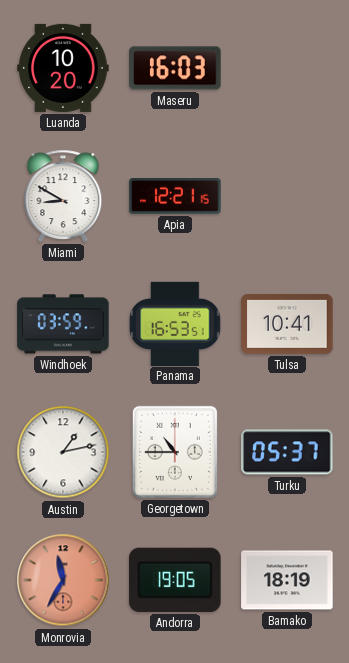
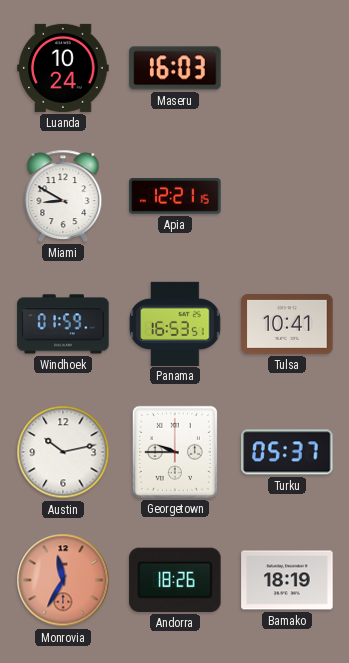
Luanda: 10:20 -> 10:24 (63, 68)
Windhoek: 03:59 -> 01:59 (63, 324)
Austin: 1:13 -> 10:13 (63, 452)
Georgetown: 10:45 -> 9:45 (175, 452)
Andorra: 19:05 -> 18:26 (175, 580)
